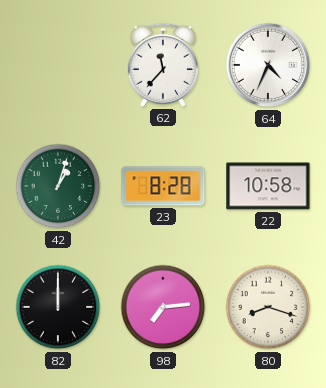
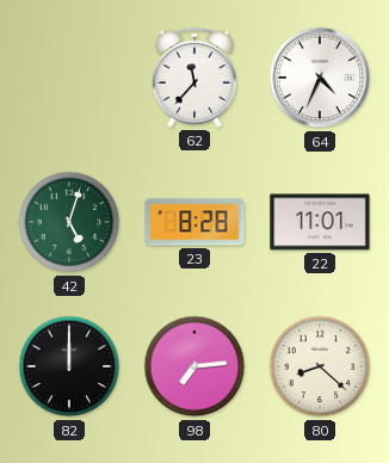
42: 1:03 -> 5:03 (69, 222)
22: 10:58 -> 11:01 (320, 222)
80: 8:18 -> 8:22 (320, 366)
